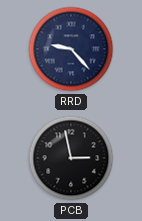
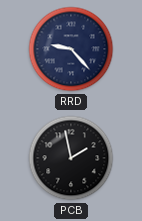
PCB: 2:58 -> 1:58 (71, 158)
